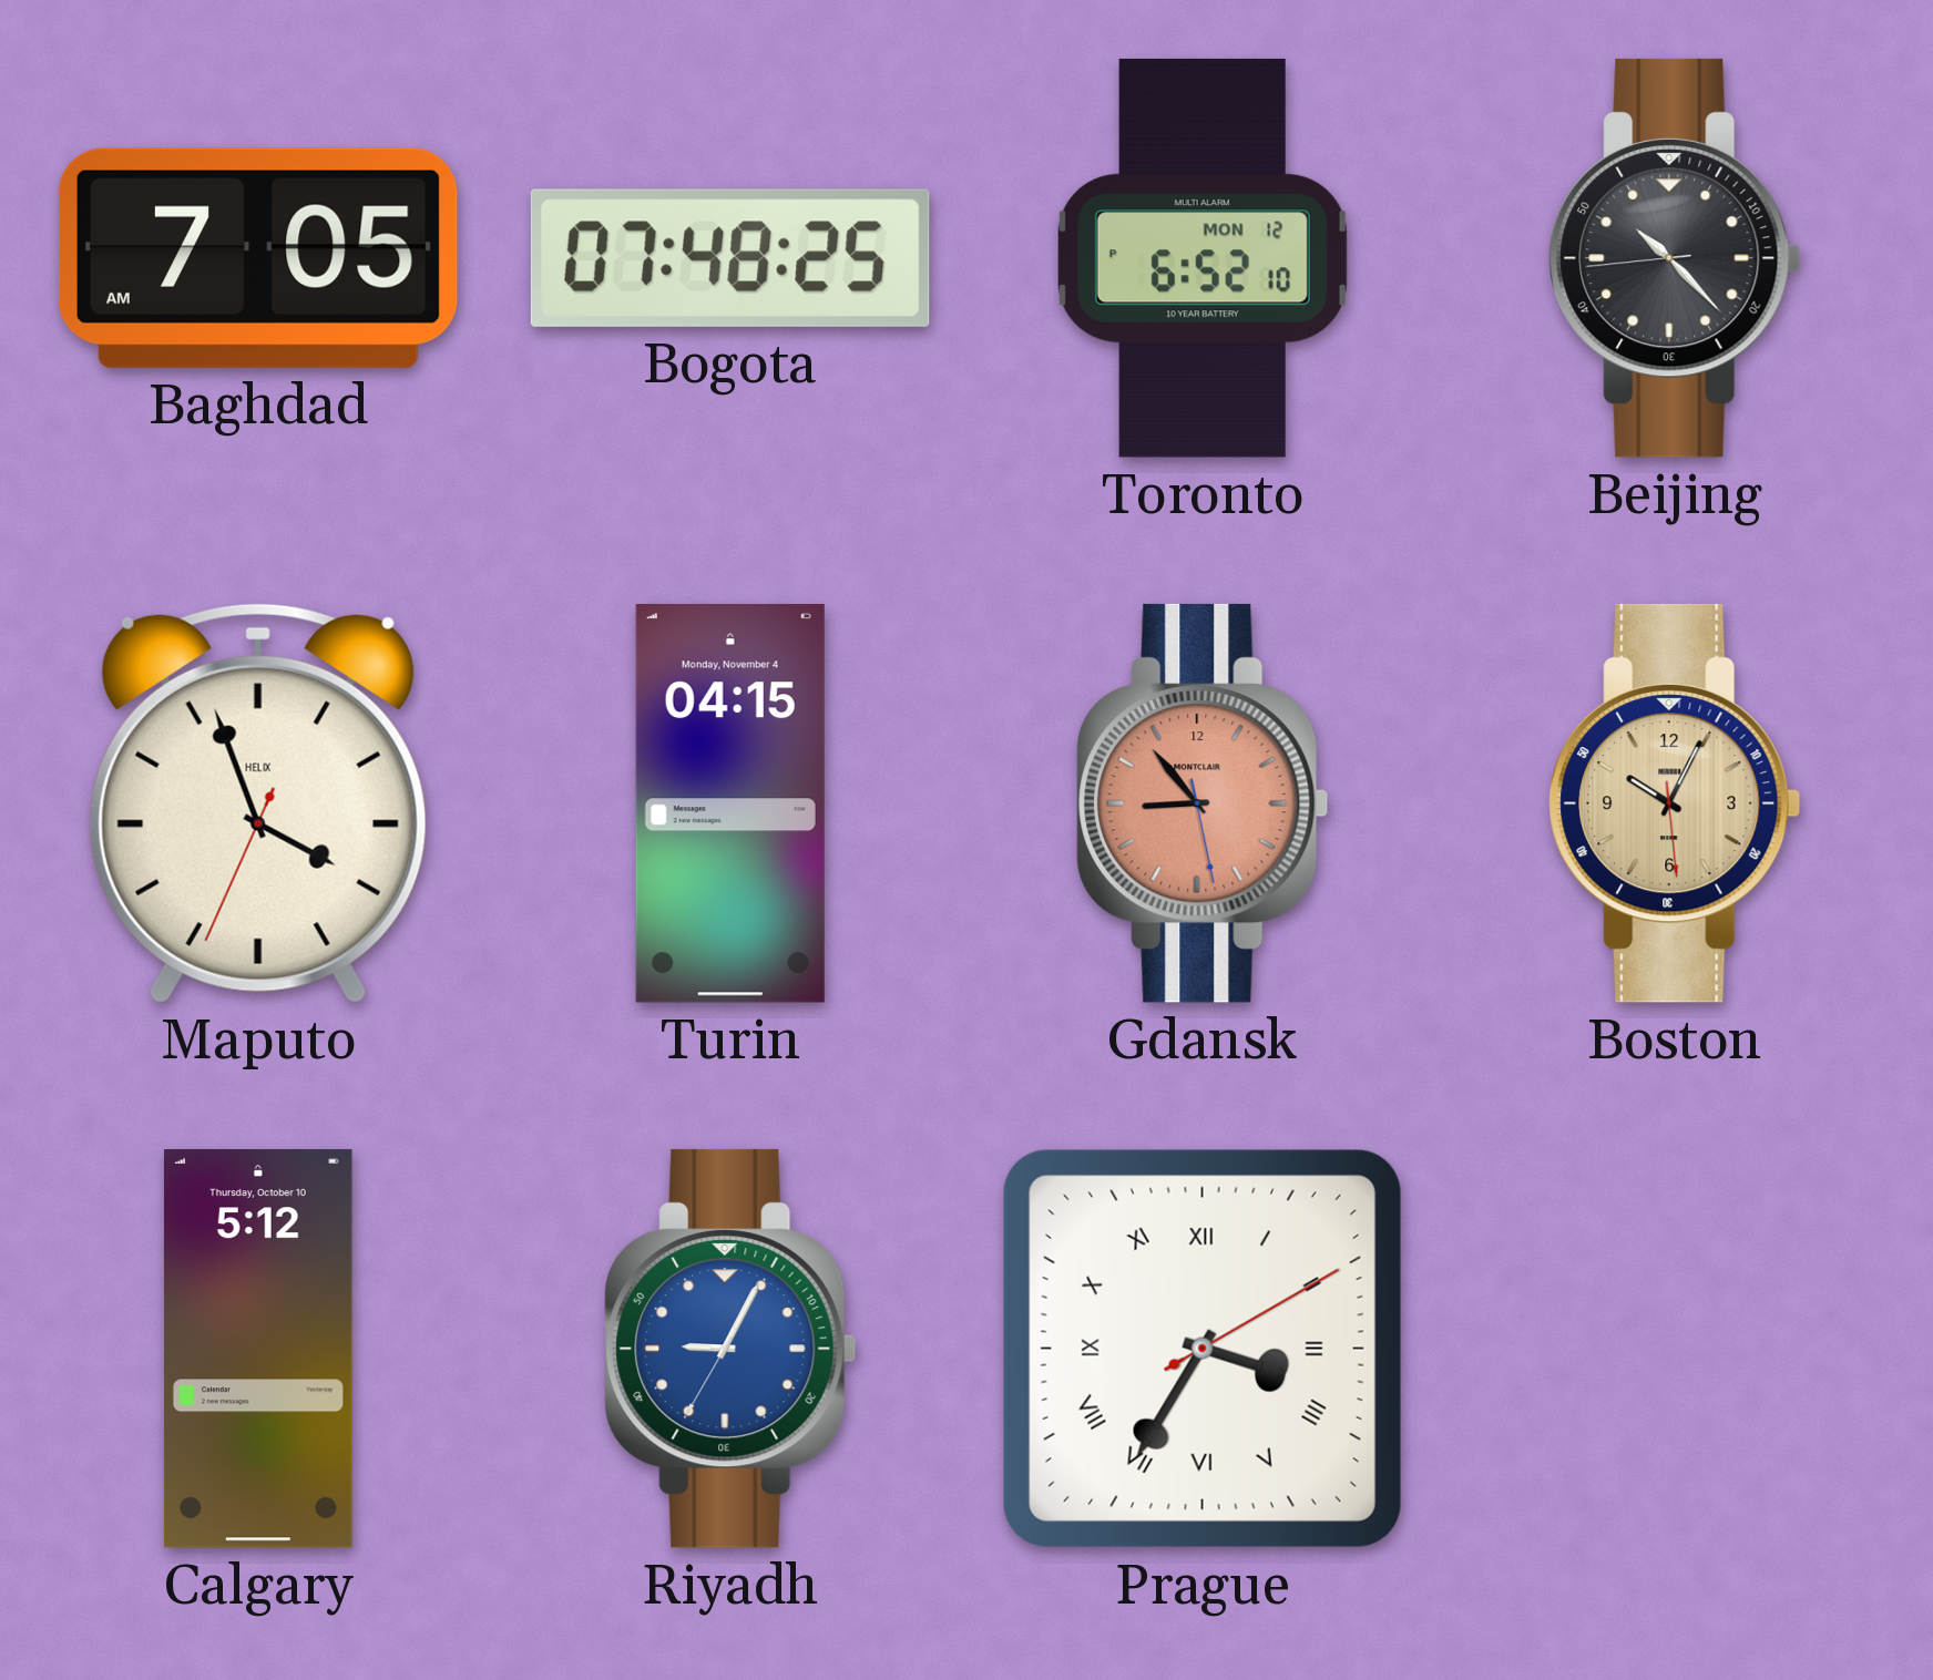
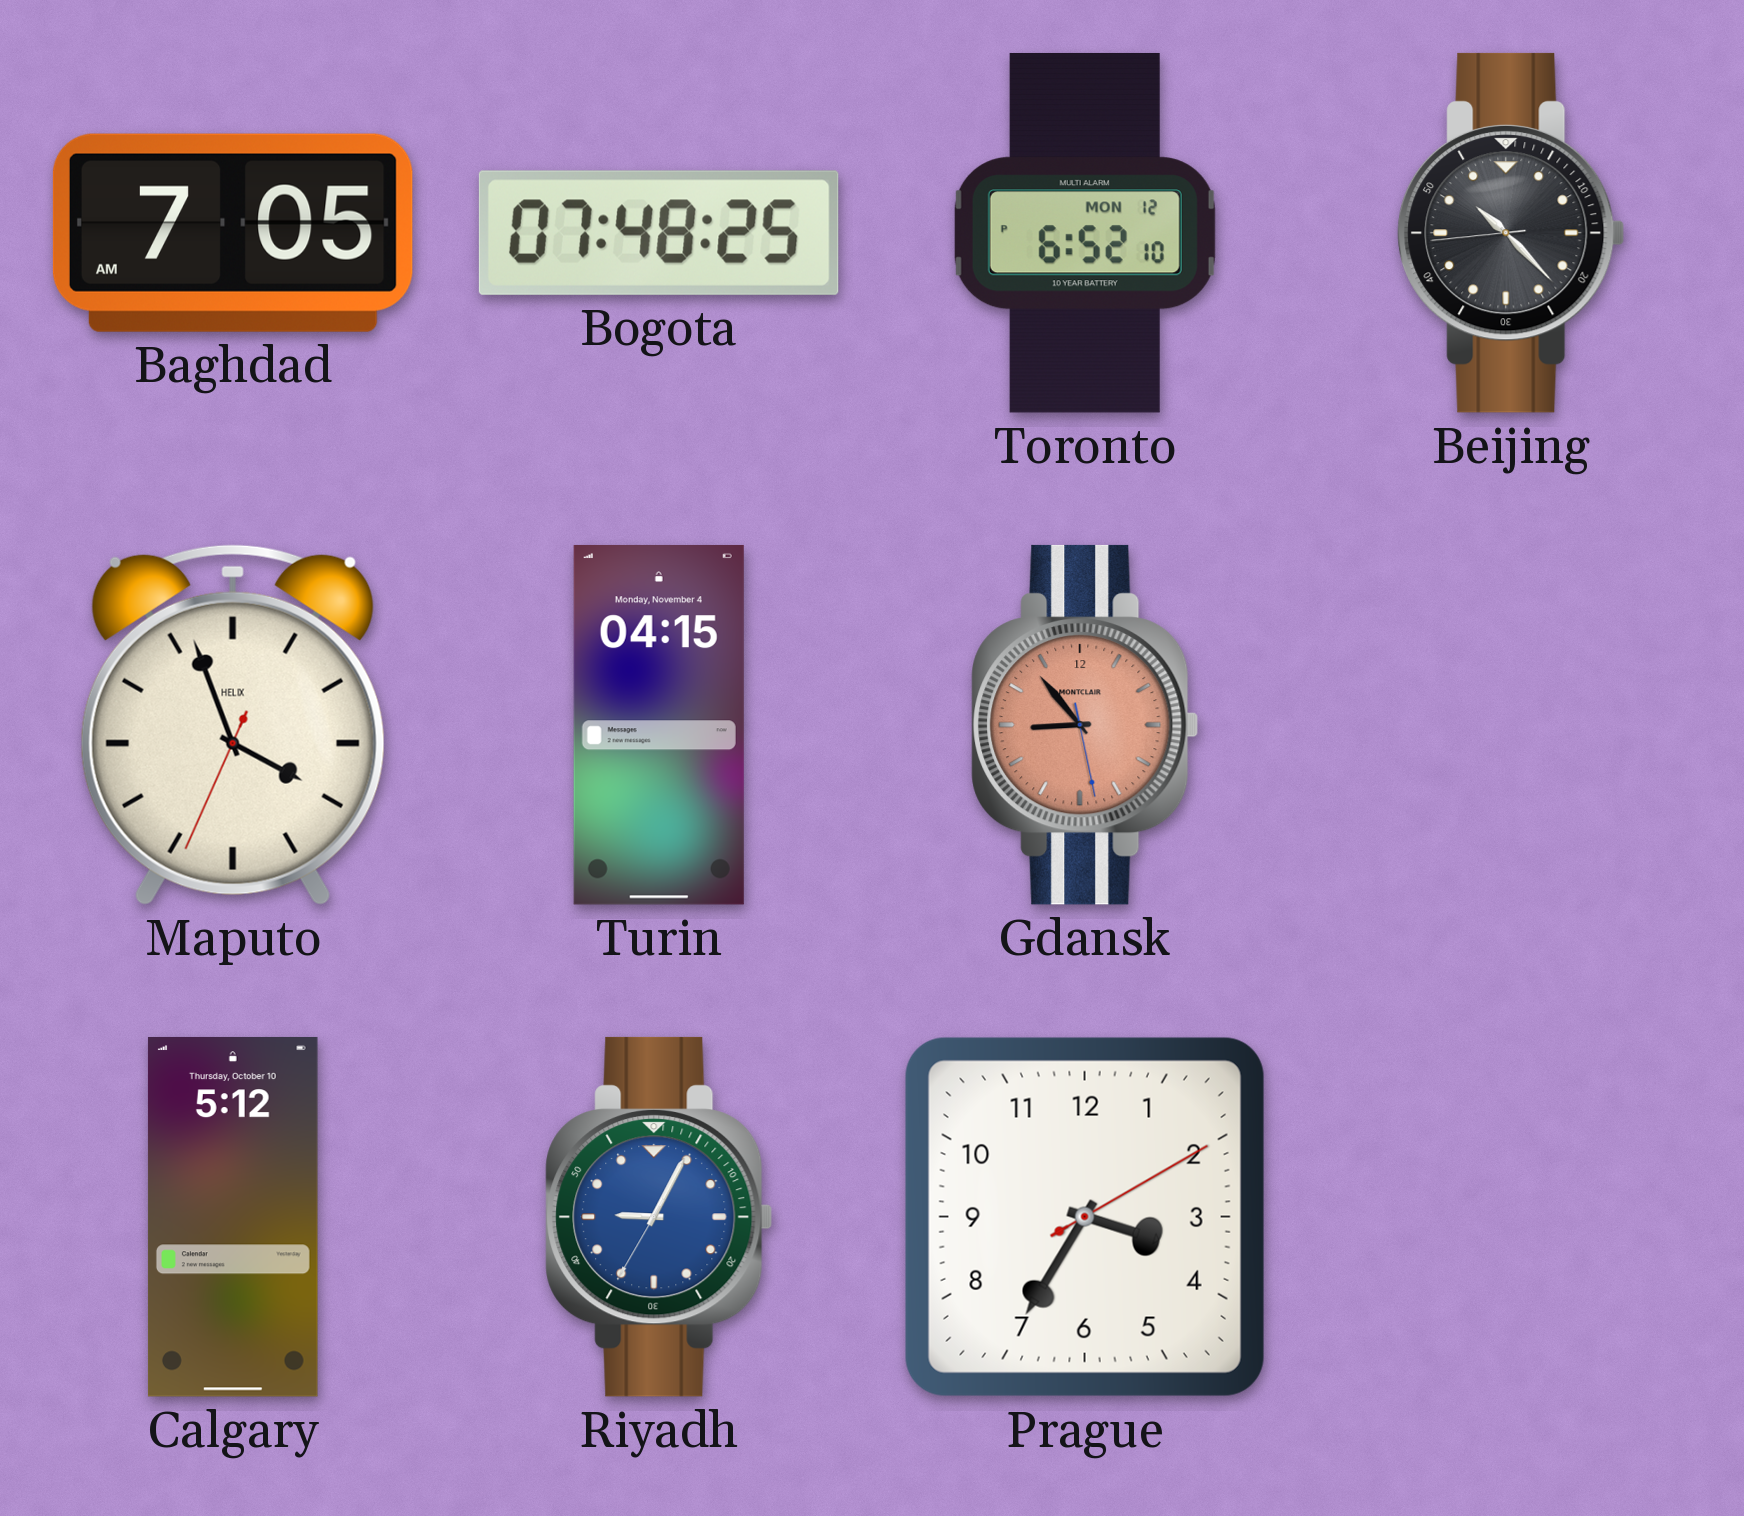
Boston: 10:04 -> none (1675, 803)
Prague numerals: Roman -> Arabic (1085, 1217)
